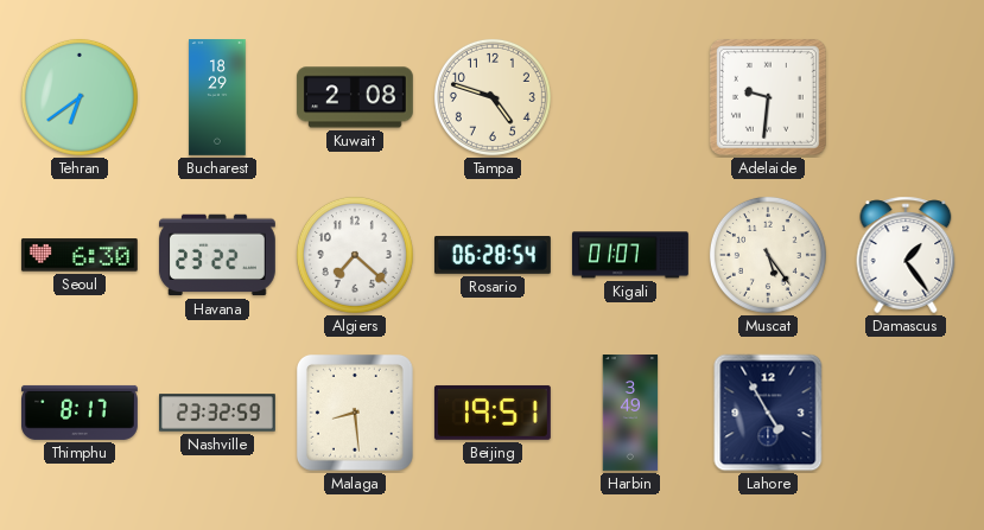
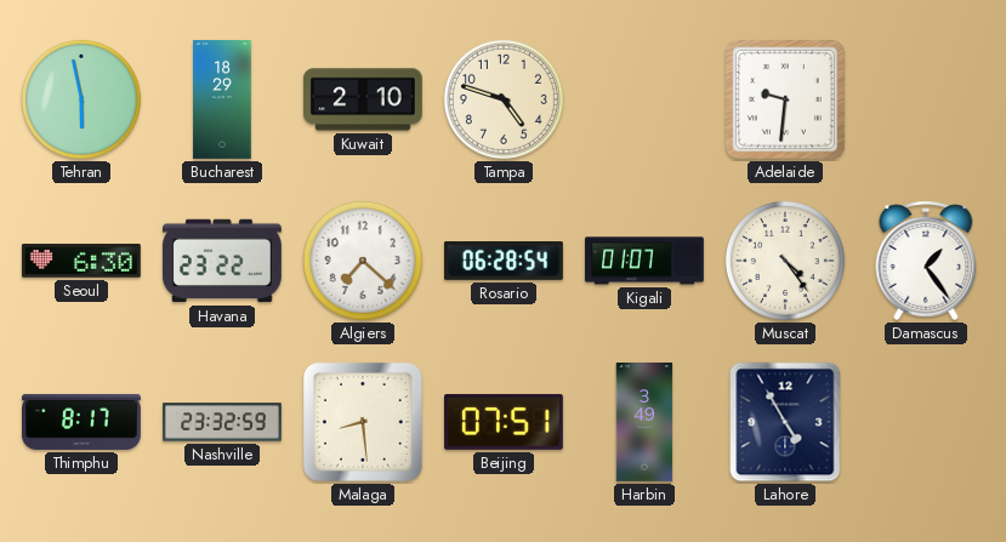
Tehran: 6:39 -> 5:58 (81, 99)
Kuwait: 2:08 -> 2:10 (363, 99)
Muscat: 5:24 -> 4:24 (785, 261)
Beijing: 19:51 -> 07:51 (504, 422)
